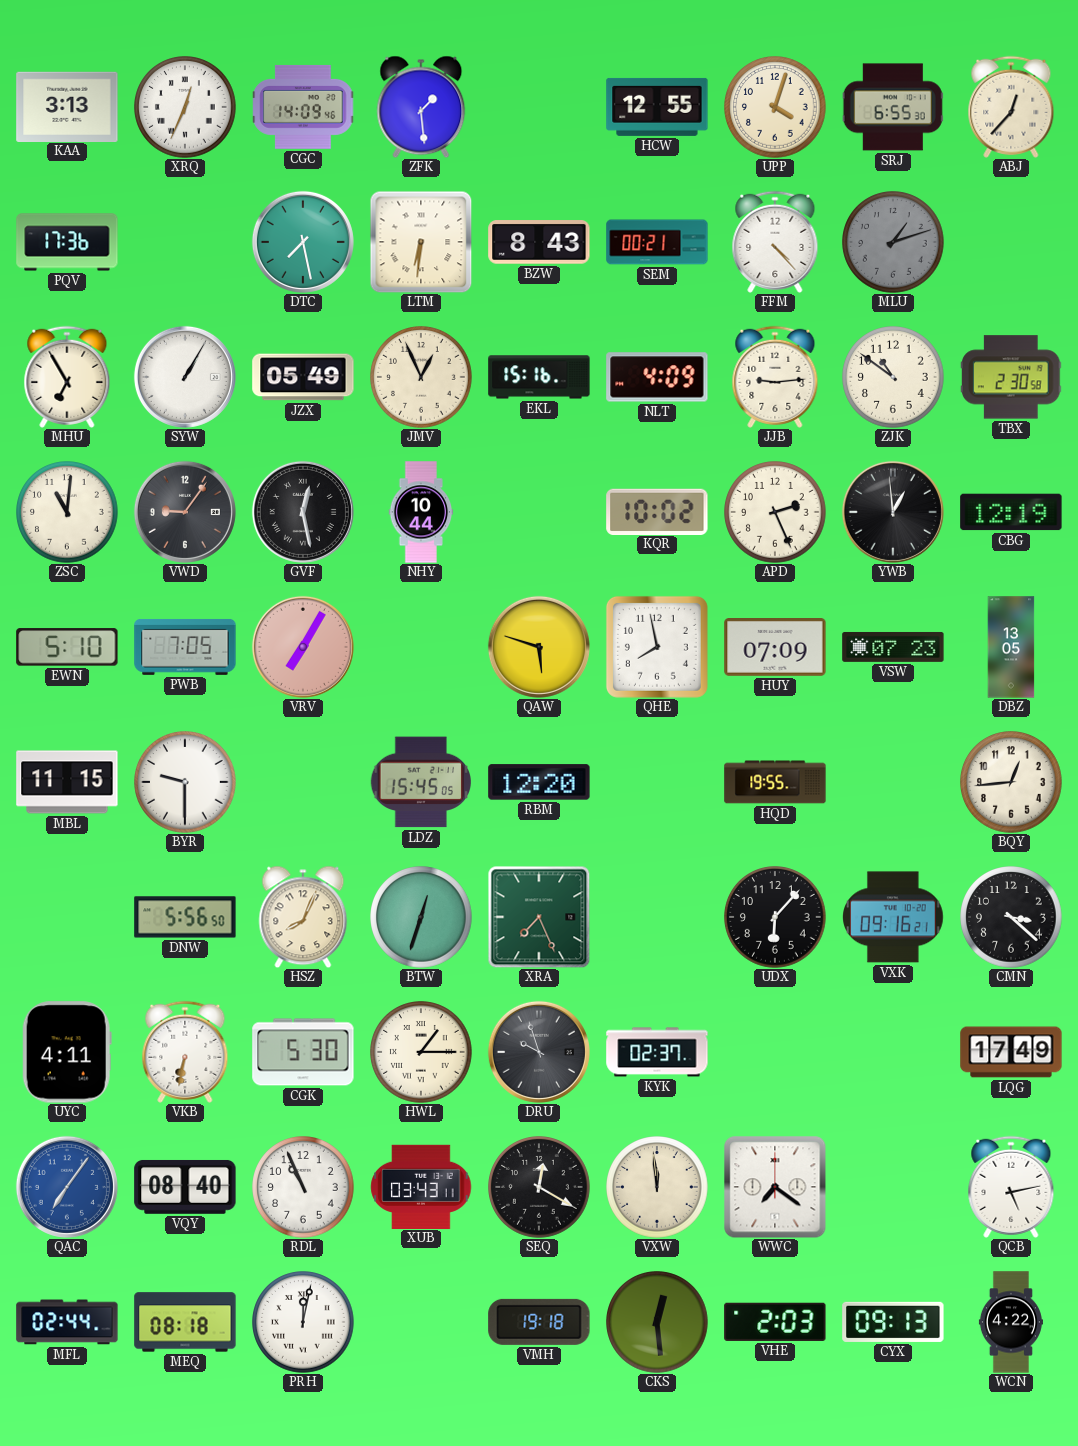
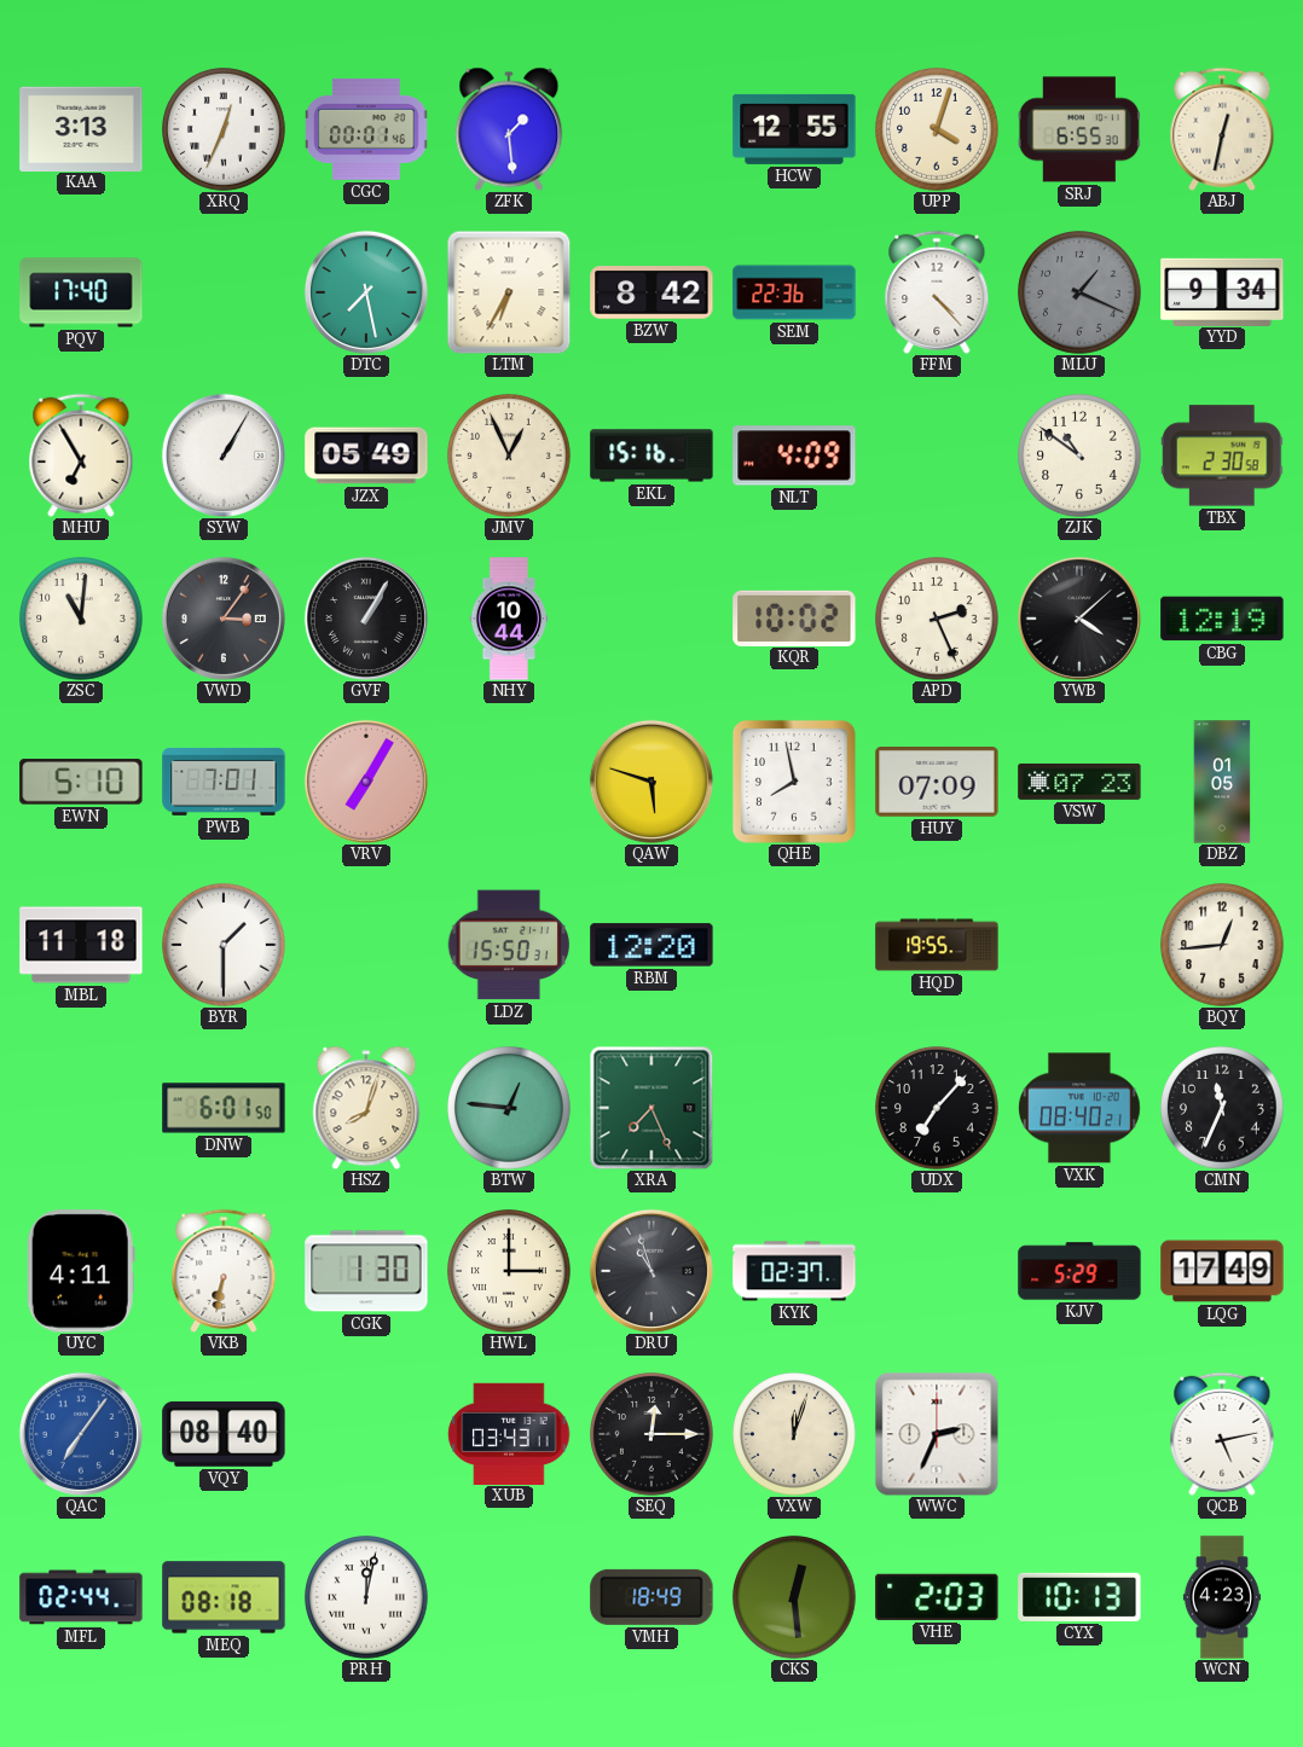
CGC: 14:09 -> 00:01 (366, 129)
ABJ: 12:37 -> 12:32 (1222, 129)
PQV: 17:36 -> 17:40 (81, 292)
LTM: 6:31 -> 6:35 (509, 292)
BZW: 8:43 -> 8:42 (651, 292)
SEM: 00:21 -> 22:36 (794, 292)
MLU: 1:12 -> 1:19 (1079, 292)
YYD: none -> 9:34 (1222, 291)
JJB: 9:14 -> none (775, 377)
VWD: 9:06 -> 3:06 (224, 619)
GVF: 12:28 -> 1:05 (366, 619)
YWB: 12:59 -> 4:08 (1079, 619)
PWB: 7:05 -> 7:01 (224, 782)
DBZ: 13:05 -> 01:05 (1222, 782)
MBL: 11:15 -> 11:18 (81, 945)
BYR: 9:30 -> 1:30 (224, 945)
LDZ: 15:45 -> 15:50 (508, 945)
DNW: 5:56 -> 6:01 (224, 1108)
HSZ: 8:04 -> 8:03 (366, 1108)
BTW: 12:33 -> 12:46 (509, 1108)
UDX: 6:07 -> 7:07 (937, 1108)
VXK: 09:16 -> 08:40 (1081, 1108)
CMN: 3:22 -> 11:34 (1222, 1108)
CGK: 5:30 -> 1:30 (366, 1271)
HWL: 1:15 -> 3:00 (509, 1271)
DRU: 9:57 -> 10:57 (651, 1271)
KJV: none -> 5:29 (1079, 1271)
RDL: 10:56 -> none (303, 1187)
SEQ: 12:20 -> 12:15 (651, 1434)
VXW: 11:59 -> 12:03 (794, 1434)
WWC: 7:21 -> 2:34 (937, 1434)
VMH: 19:18 -> 18:49 (651, 1597)
CYX: 09:13 -> 10:13 (1079, 1597)
WCN: 4:22 -> 4:23 (1222, 1597)
